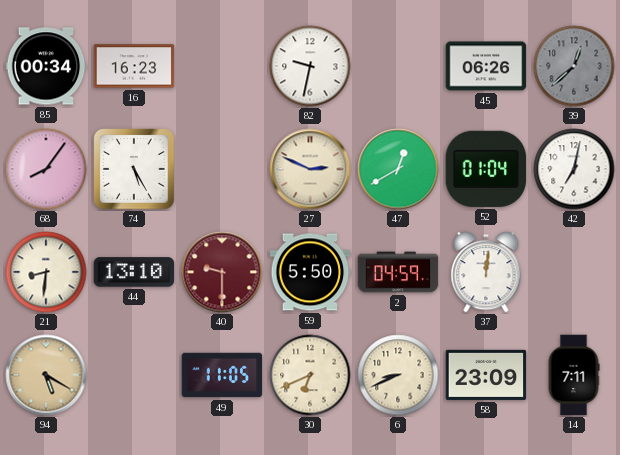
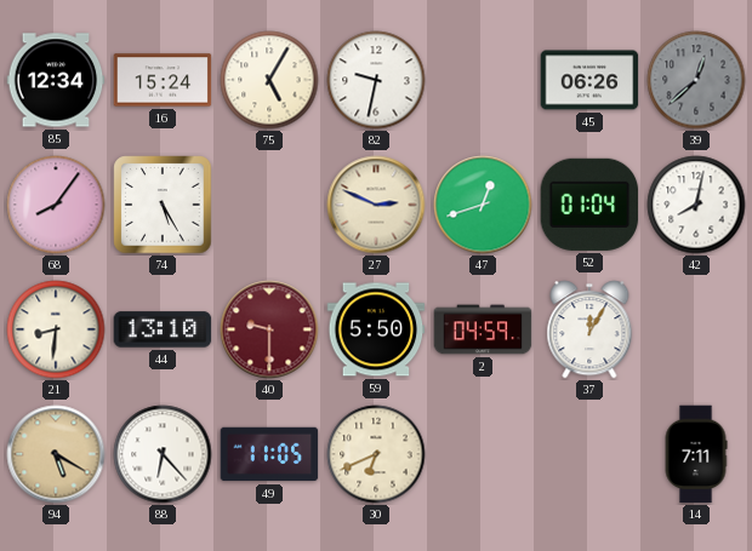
85: 00:34 -> 12:34 (56, 80)
16: 16:23 -> 15:24 (163, 80)
75: none -> 5:05 (269, 80)
47: 12:40 -> 12:42 (483, 205)
42: 7:02 -> 8:02 (696, 205)
37: 12:01 -> 12:05 (589, 329)
88: none -> 6:23 (163, 454)
6: 8:41 -> none (398, 375)
58: 23:09 -> none (486, 375)
